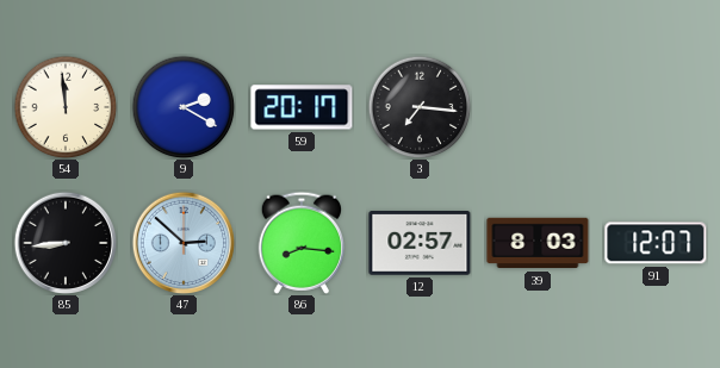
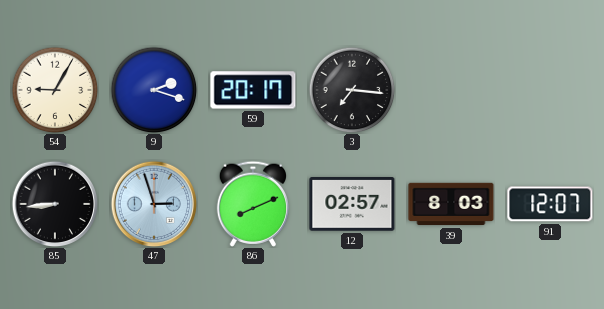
54: 11:59 -> 9:05 (55, 90)
9: 2:20 -> 2:18 (154, 90)
47: 2:52 -> 2:57 (154, 204)
86: 8:16 -> 8:11 (252, 204)
